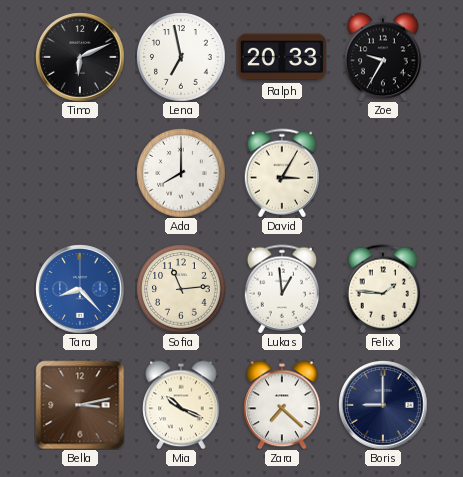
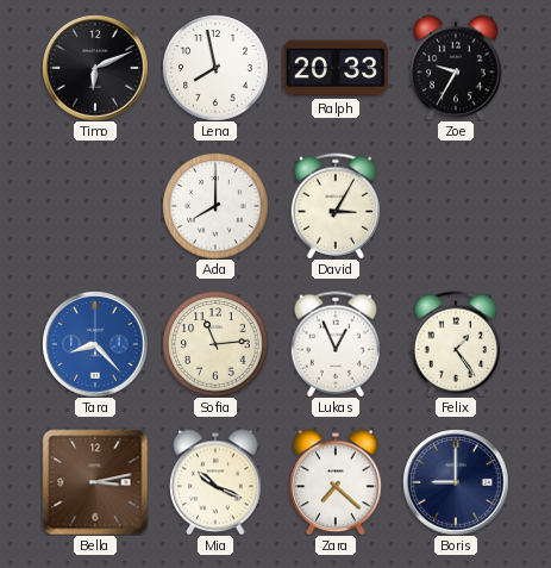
Lena: 6:58 -> 7:58 (215, 68)
Lukas: 12:59 -> 12:56 (334, 344)
Felix: 1:46 -> 1:24 (455, 344)
